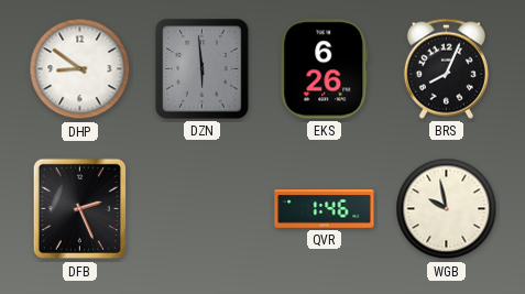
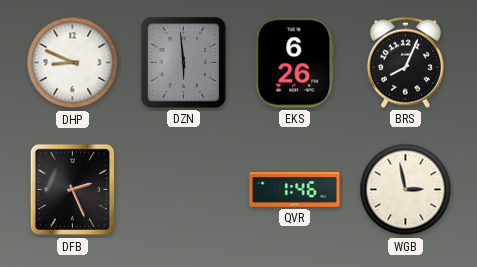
DHP: 8:51 -> 8:49 (73, 63)
WGB: 9:58 -> 2:58 (406, 190)
